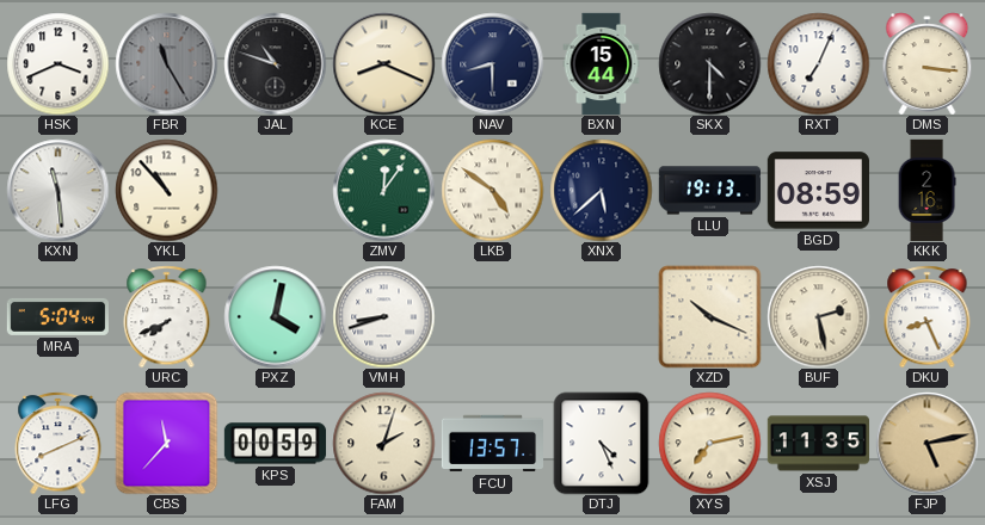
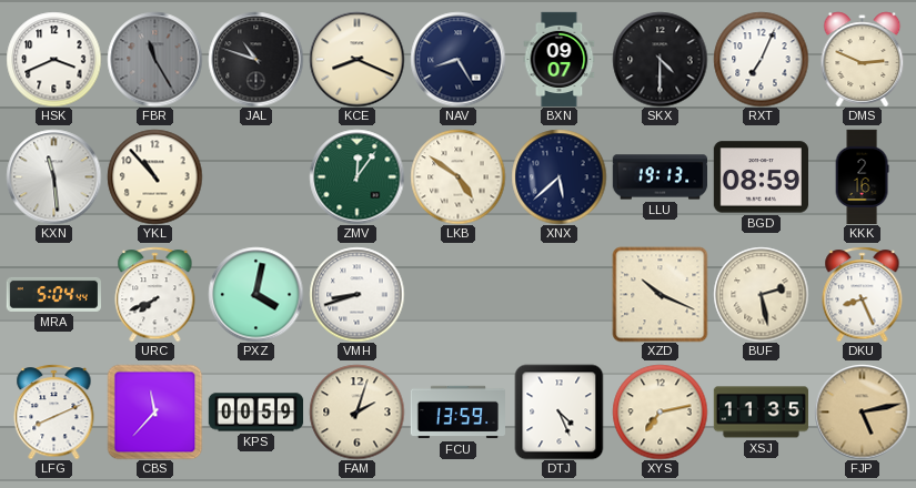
NAV: 8:30 -> 8:25 (457, 59)
BXN: 15:44 -> 09:07 (560, 59)
DMS: 3:16 -> 2:49 (863, 59)
FCU: 13:57 -> 13:59 (457, 413)
